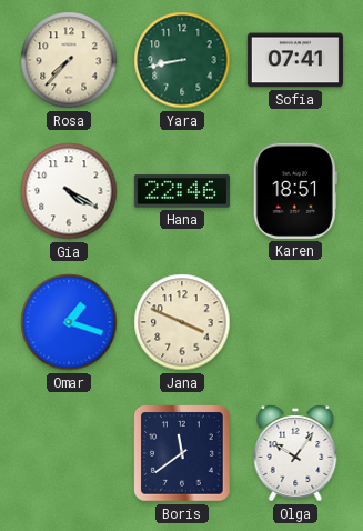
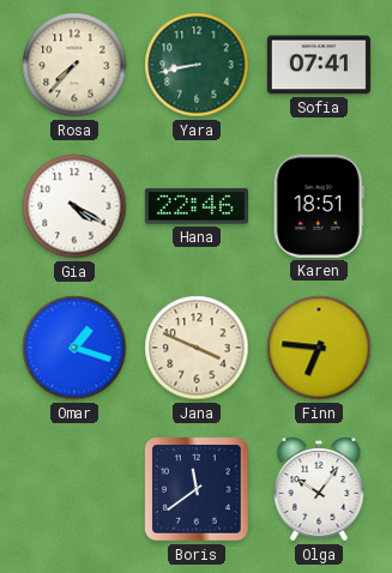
Finn: none -> 6:46 (319, 348)
